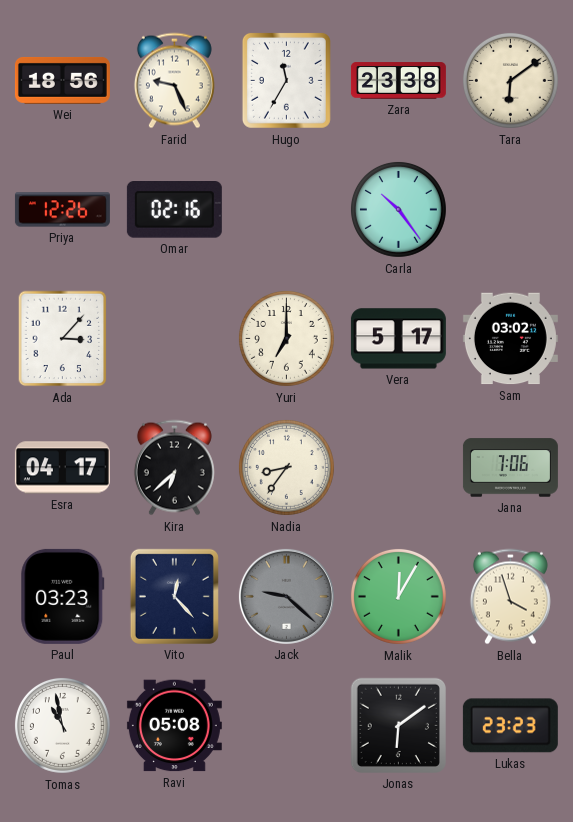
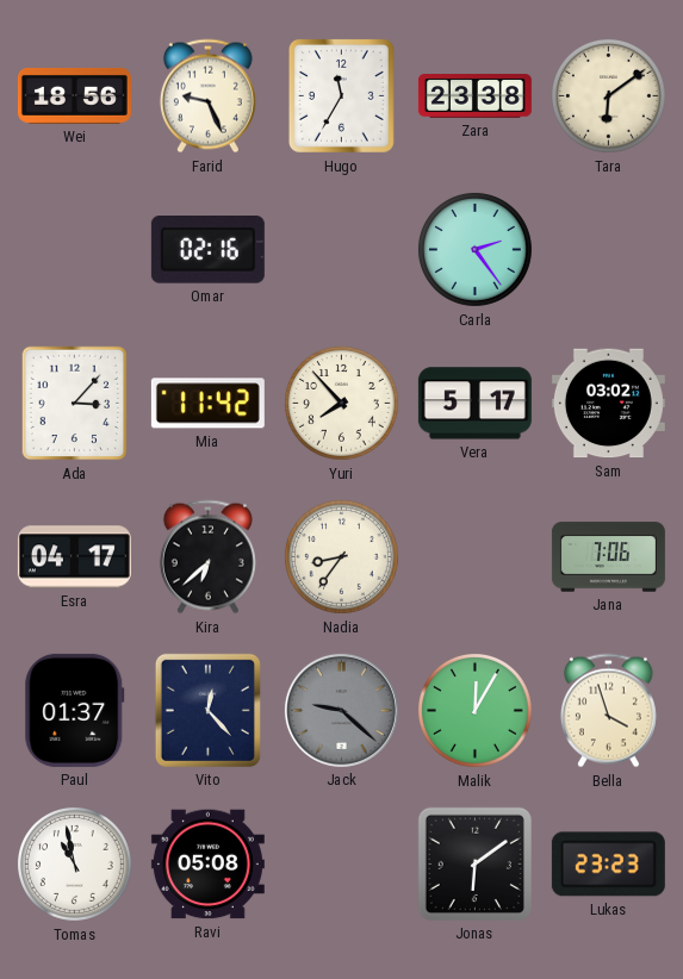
Priya: 12:26 -> none (62, 210)
Carla: 10:24 -> 2:24 (474, 249)
Mia: none -> 11:42 (207, 404)
Yuri: 7:00 -> 7:53 (341, 403)
Paul: 03:23 -> 01:37 (75, 710)
